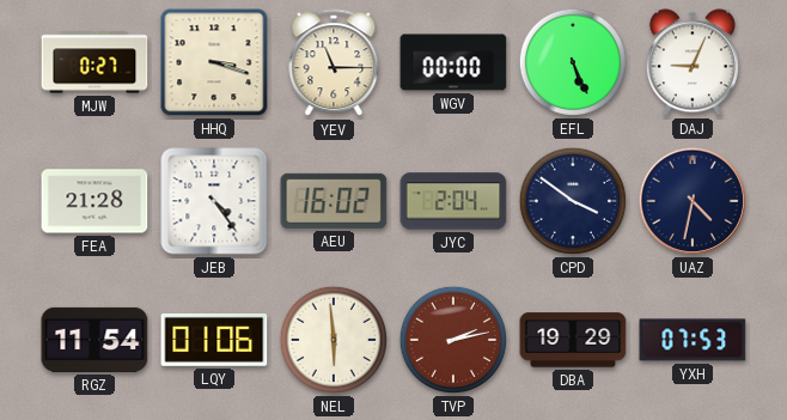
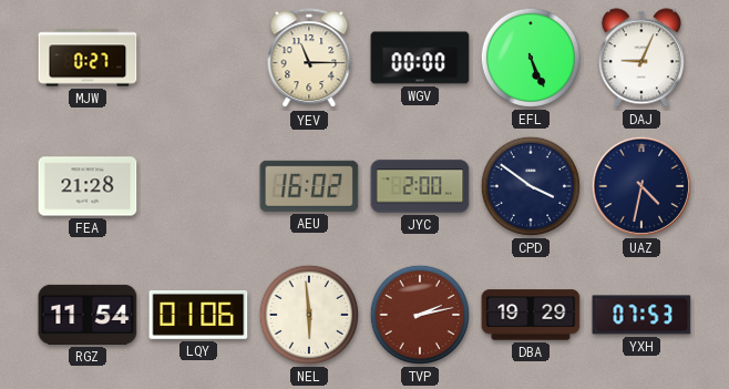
HHQ: 3:18 -> none (214, 62)
JEB: 4:24 -> none (214, 201)
JYC: 2:04 -> 2:00 (420, 186)
